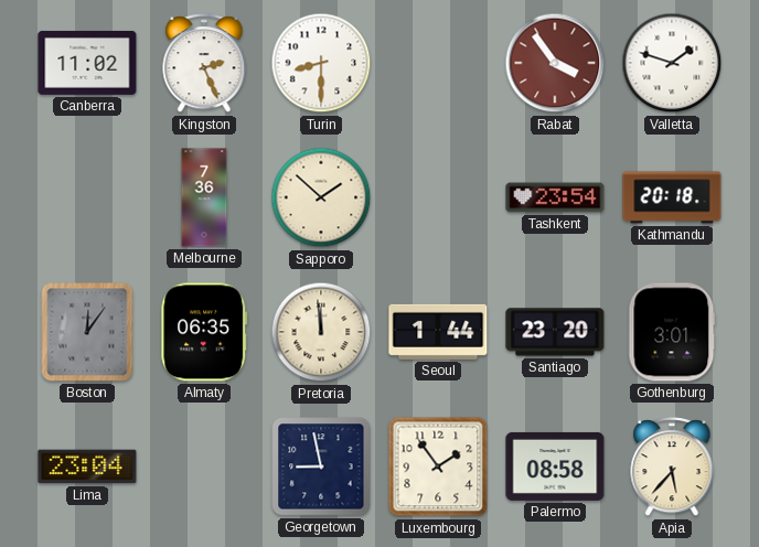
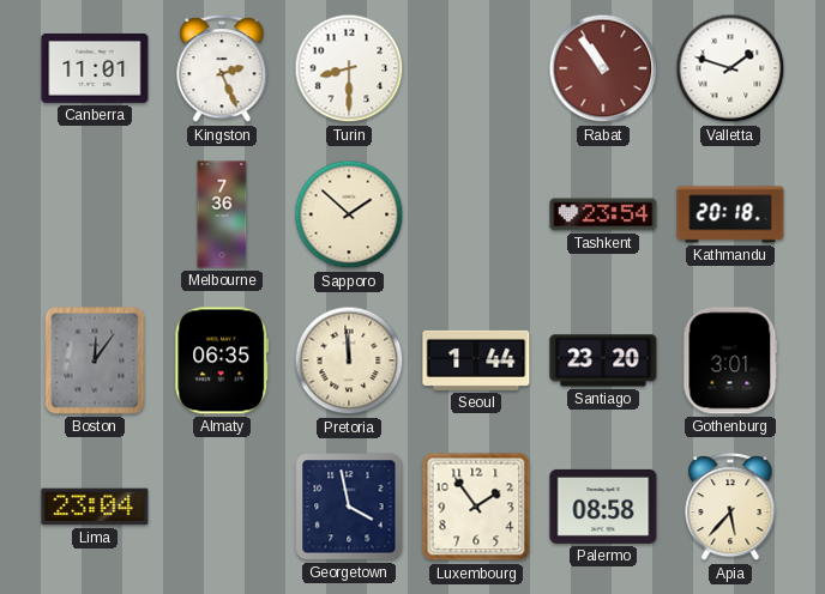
Canberra: 11:02 -> 11:01 (95, 68)
Rabat: 3:54 -> 10:54 (603, 68)
Georgetown: 8:58 -> 3:58 (349, 507)
